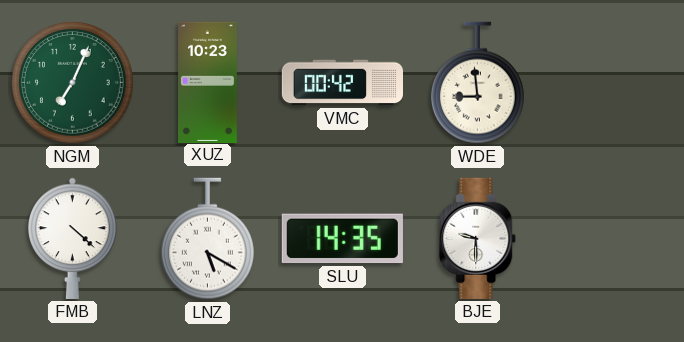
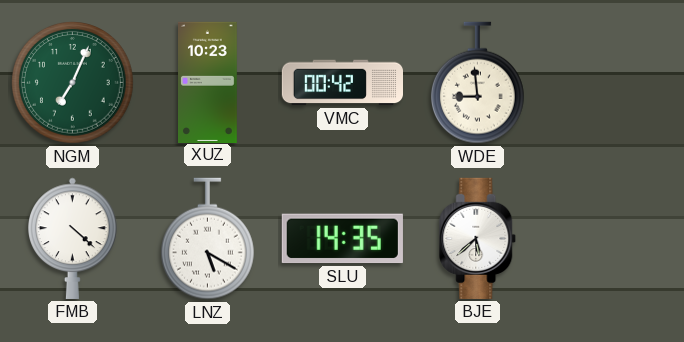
BJE: 9:30 -> 5:38 (478, 238)
